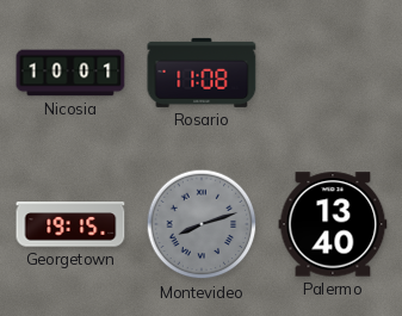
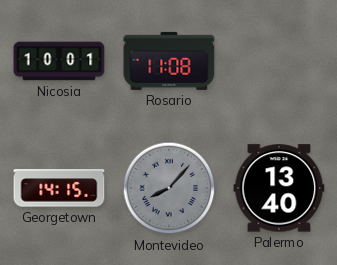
Georgetown: 19:15 -> 14:15 (59, 188)
Montevideo: 8:12 -> 8:07 (169, 188)
